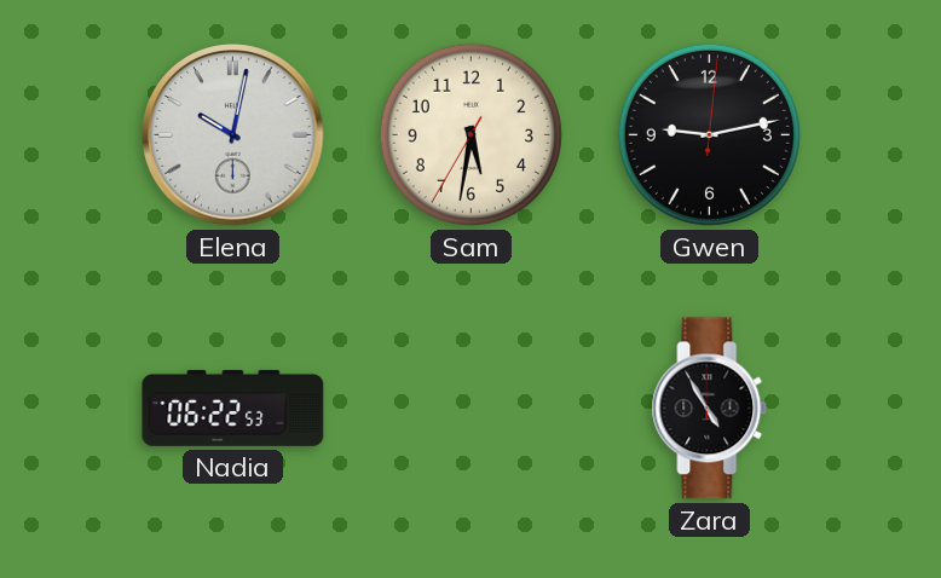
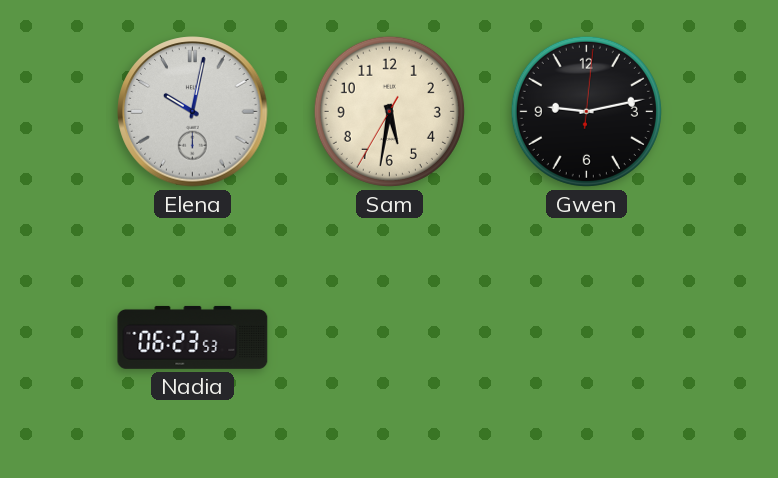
Nadia: 06:22 -> 06:23 (193, 337)
Zara: 4:55 -> none (710, 409)
